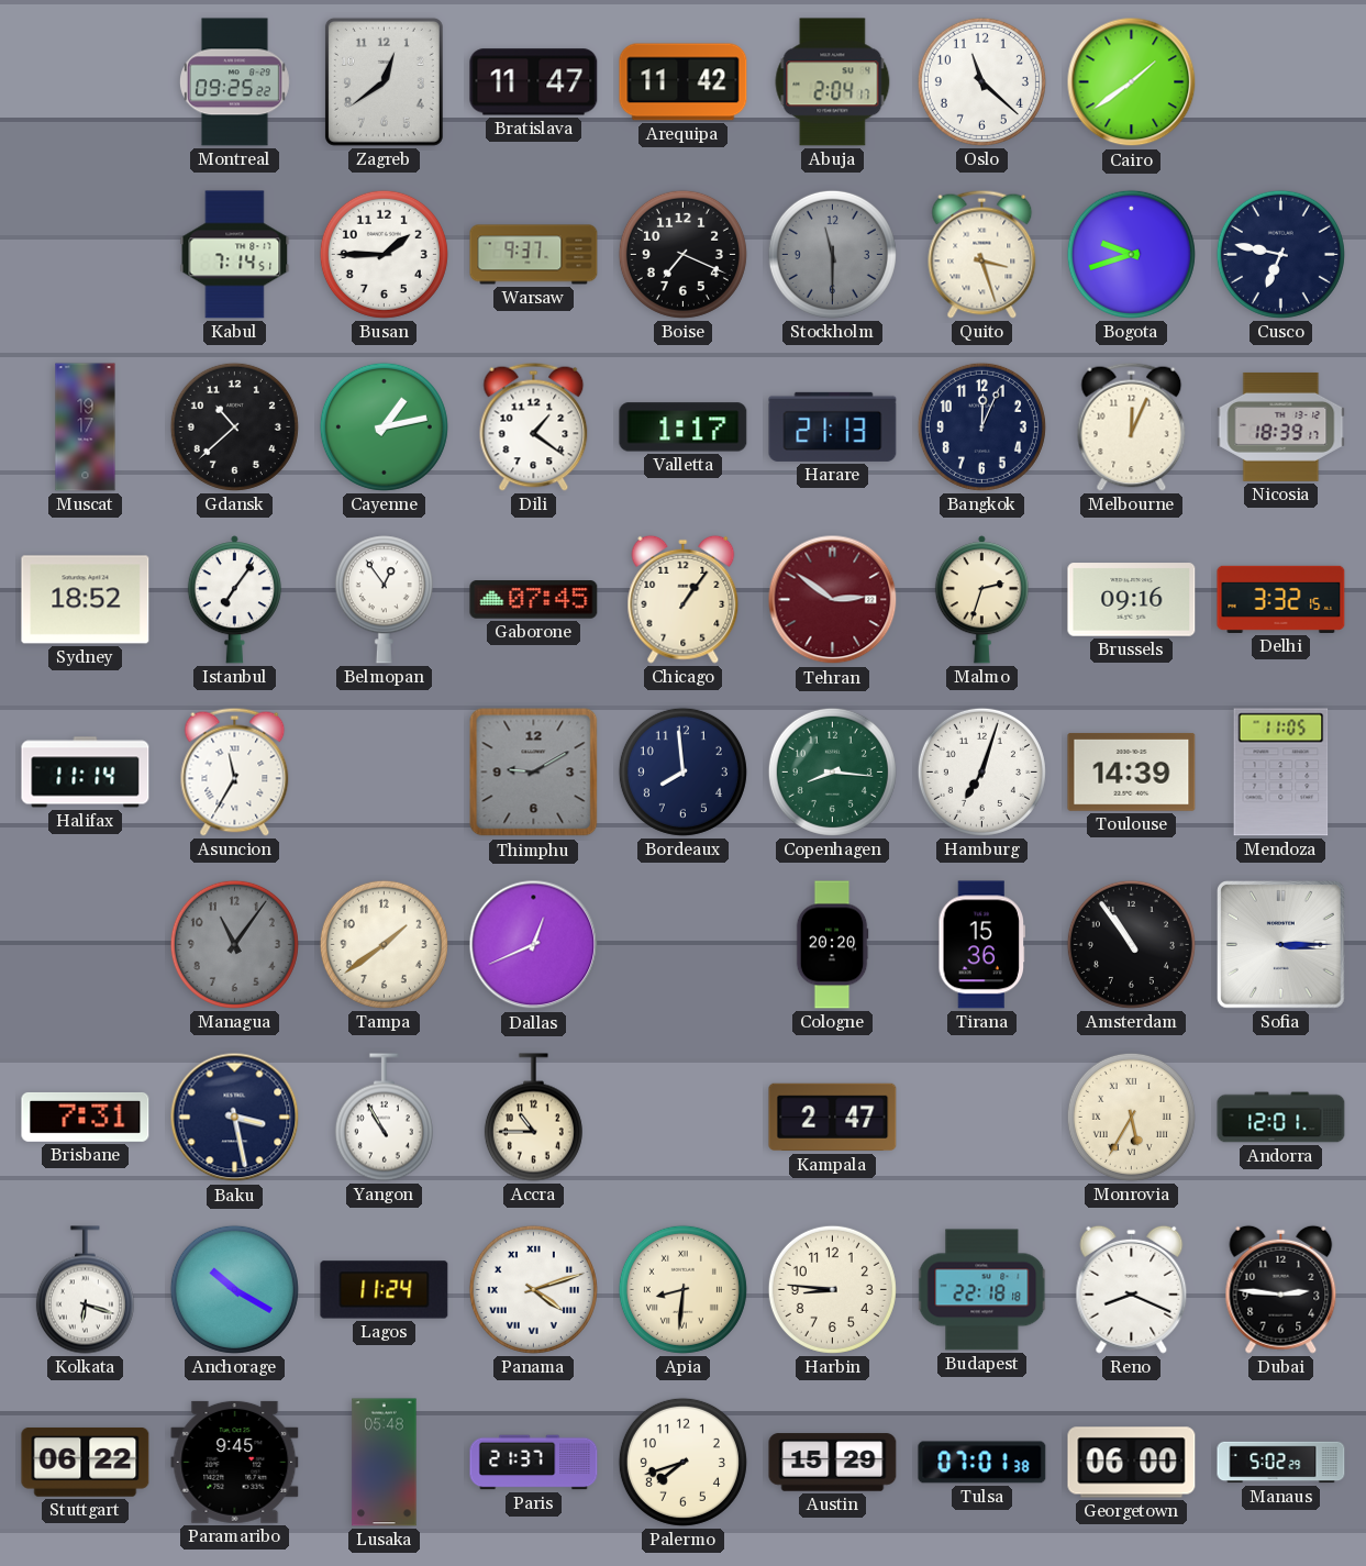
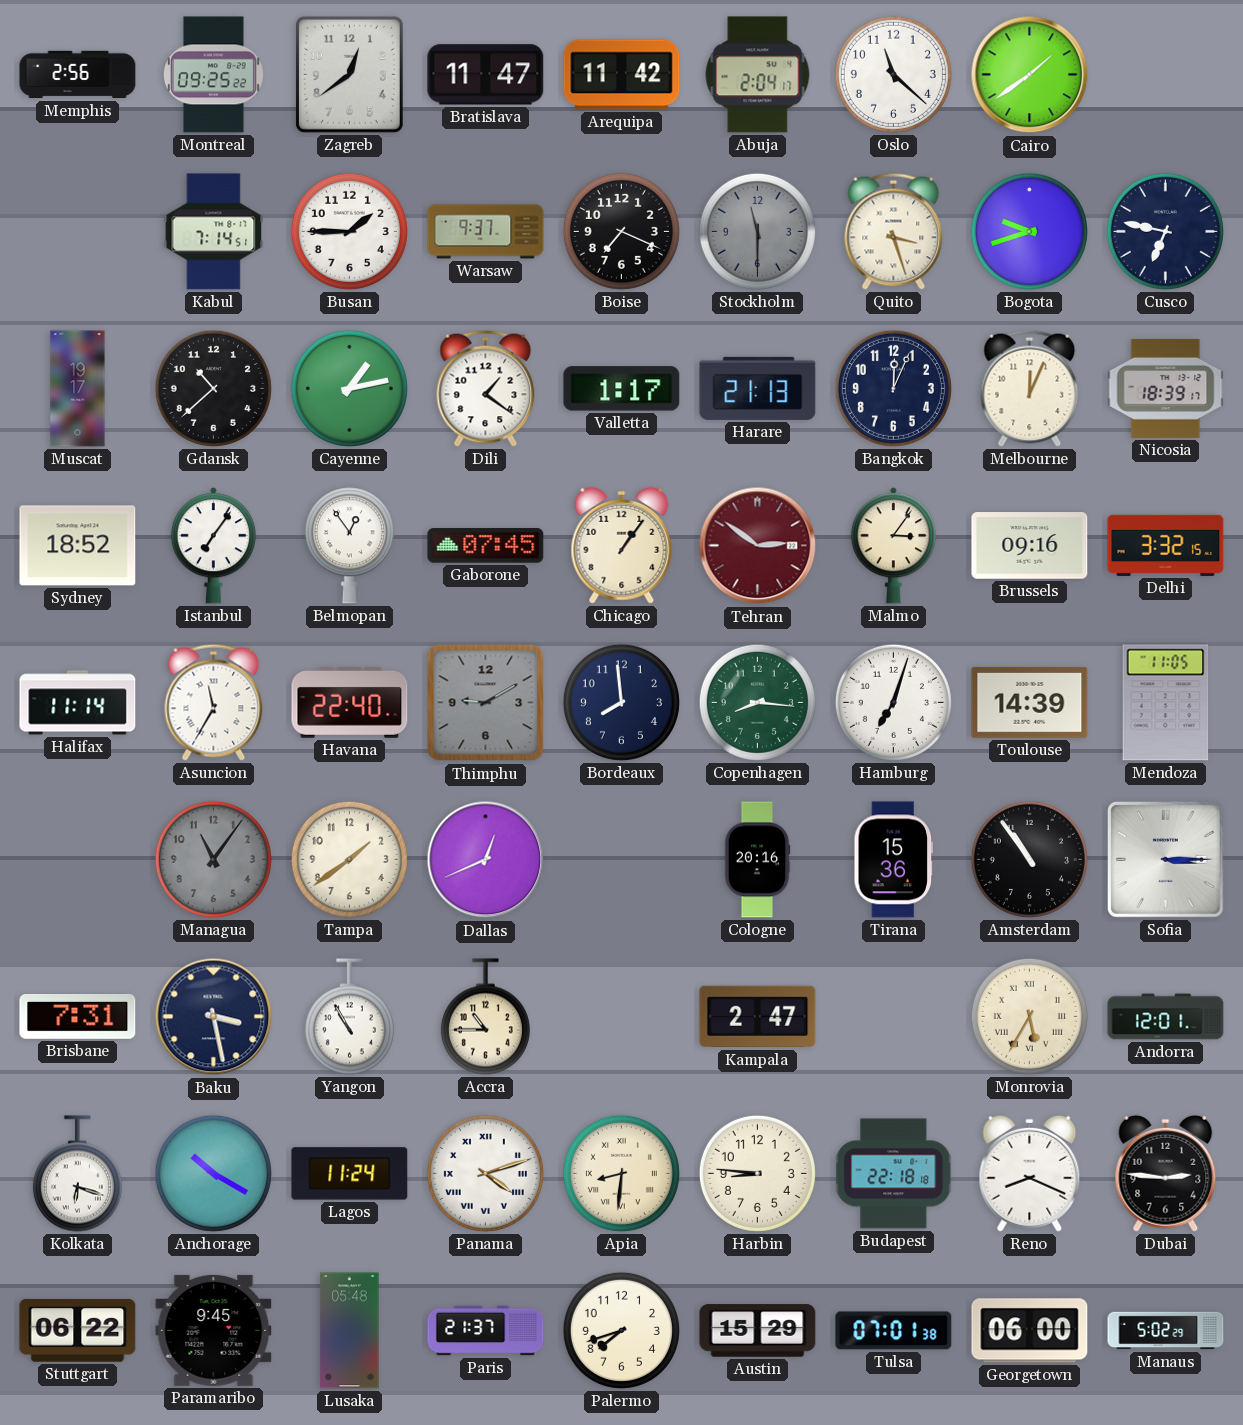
Memphis: none -> 2:56 (78, 75)
Malmo: 2:33 -> 3:06 (893, 546)
Havana: none -> 22:40 (350, 703)
Cologne: 20:20 -> 20:16 (757, 860)
